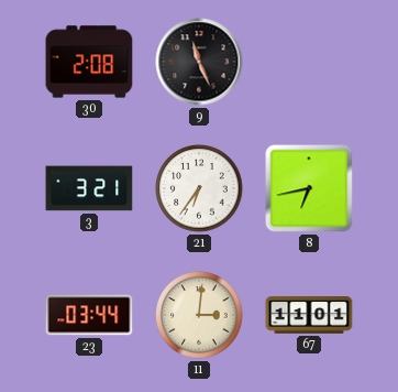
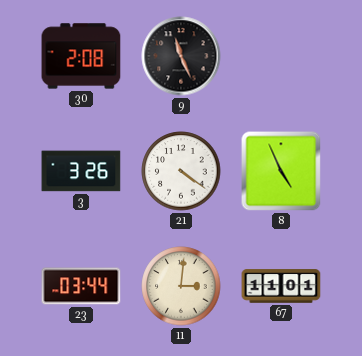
3: 3:21 -> 3:26 (81, 171)
21: 6:36 -> 4:21 (181, 171)
8: 6:43 -> 4:56 (281, 171)
